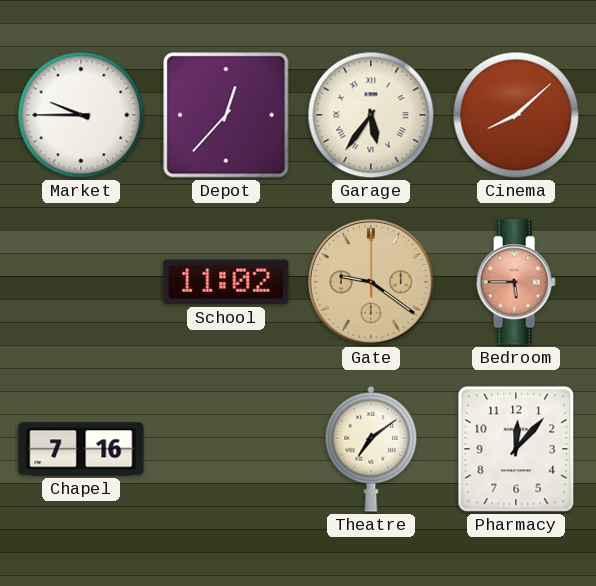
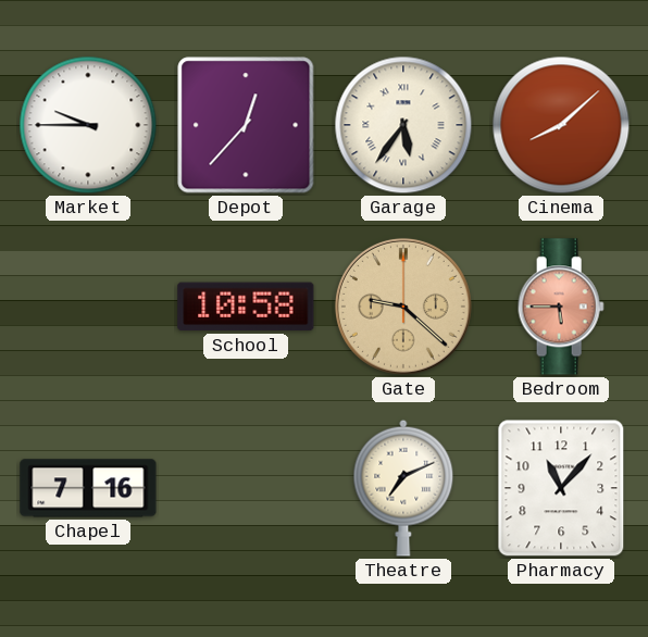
School: 11:02 -> 10:58 (246, 307)
Gate: 9:21 -> 9:22 (403, 307)
Theatre: 7:09 -> 7:11 (403, 488)
Pharmacy: 12:07 -> 11:07 (561, 488)
